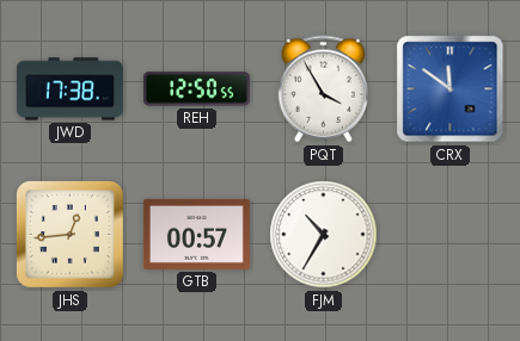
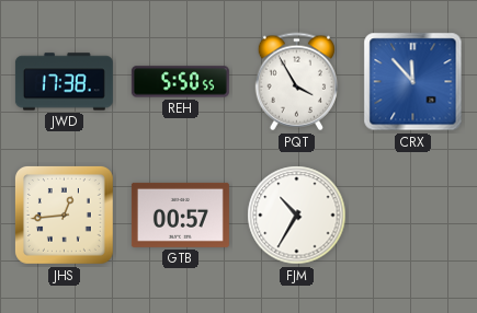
REH: 12:50 -> 5:50 (180, 82)
CRX: 11:51 -> 11:53 (413, 82)
